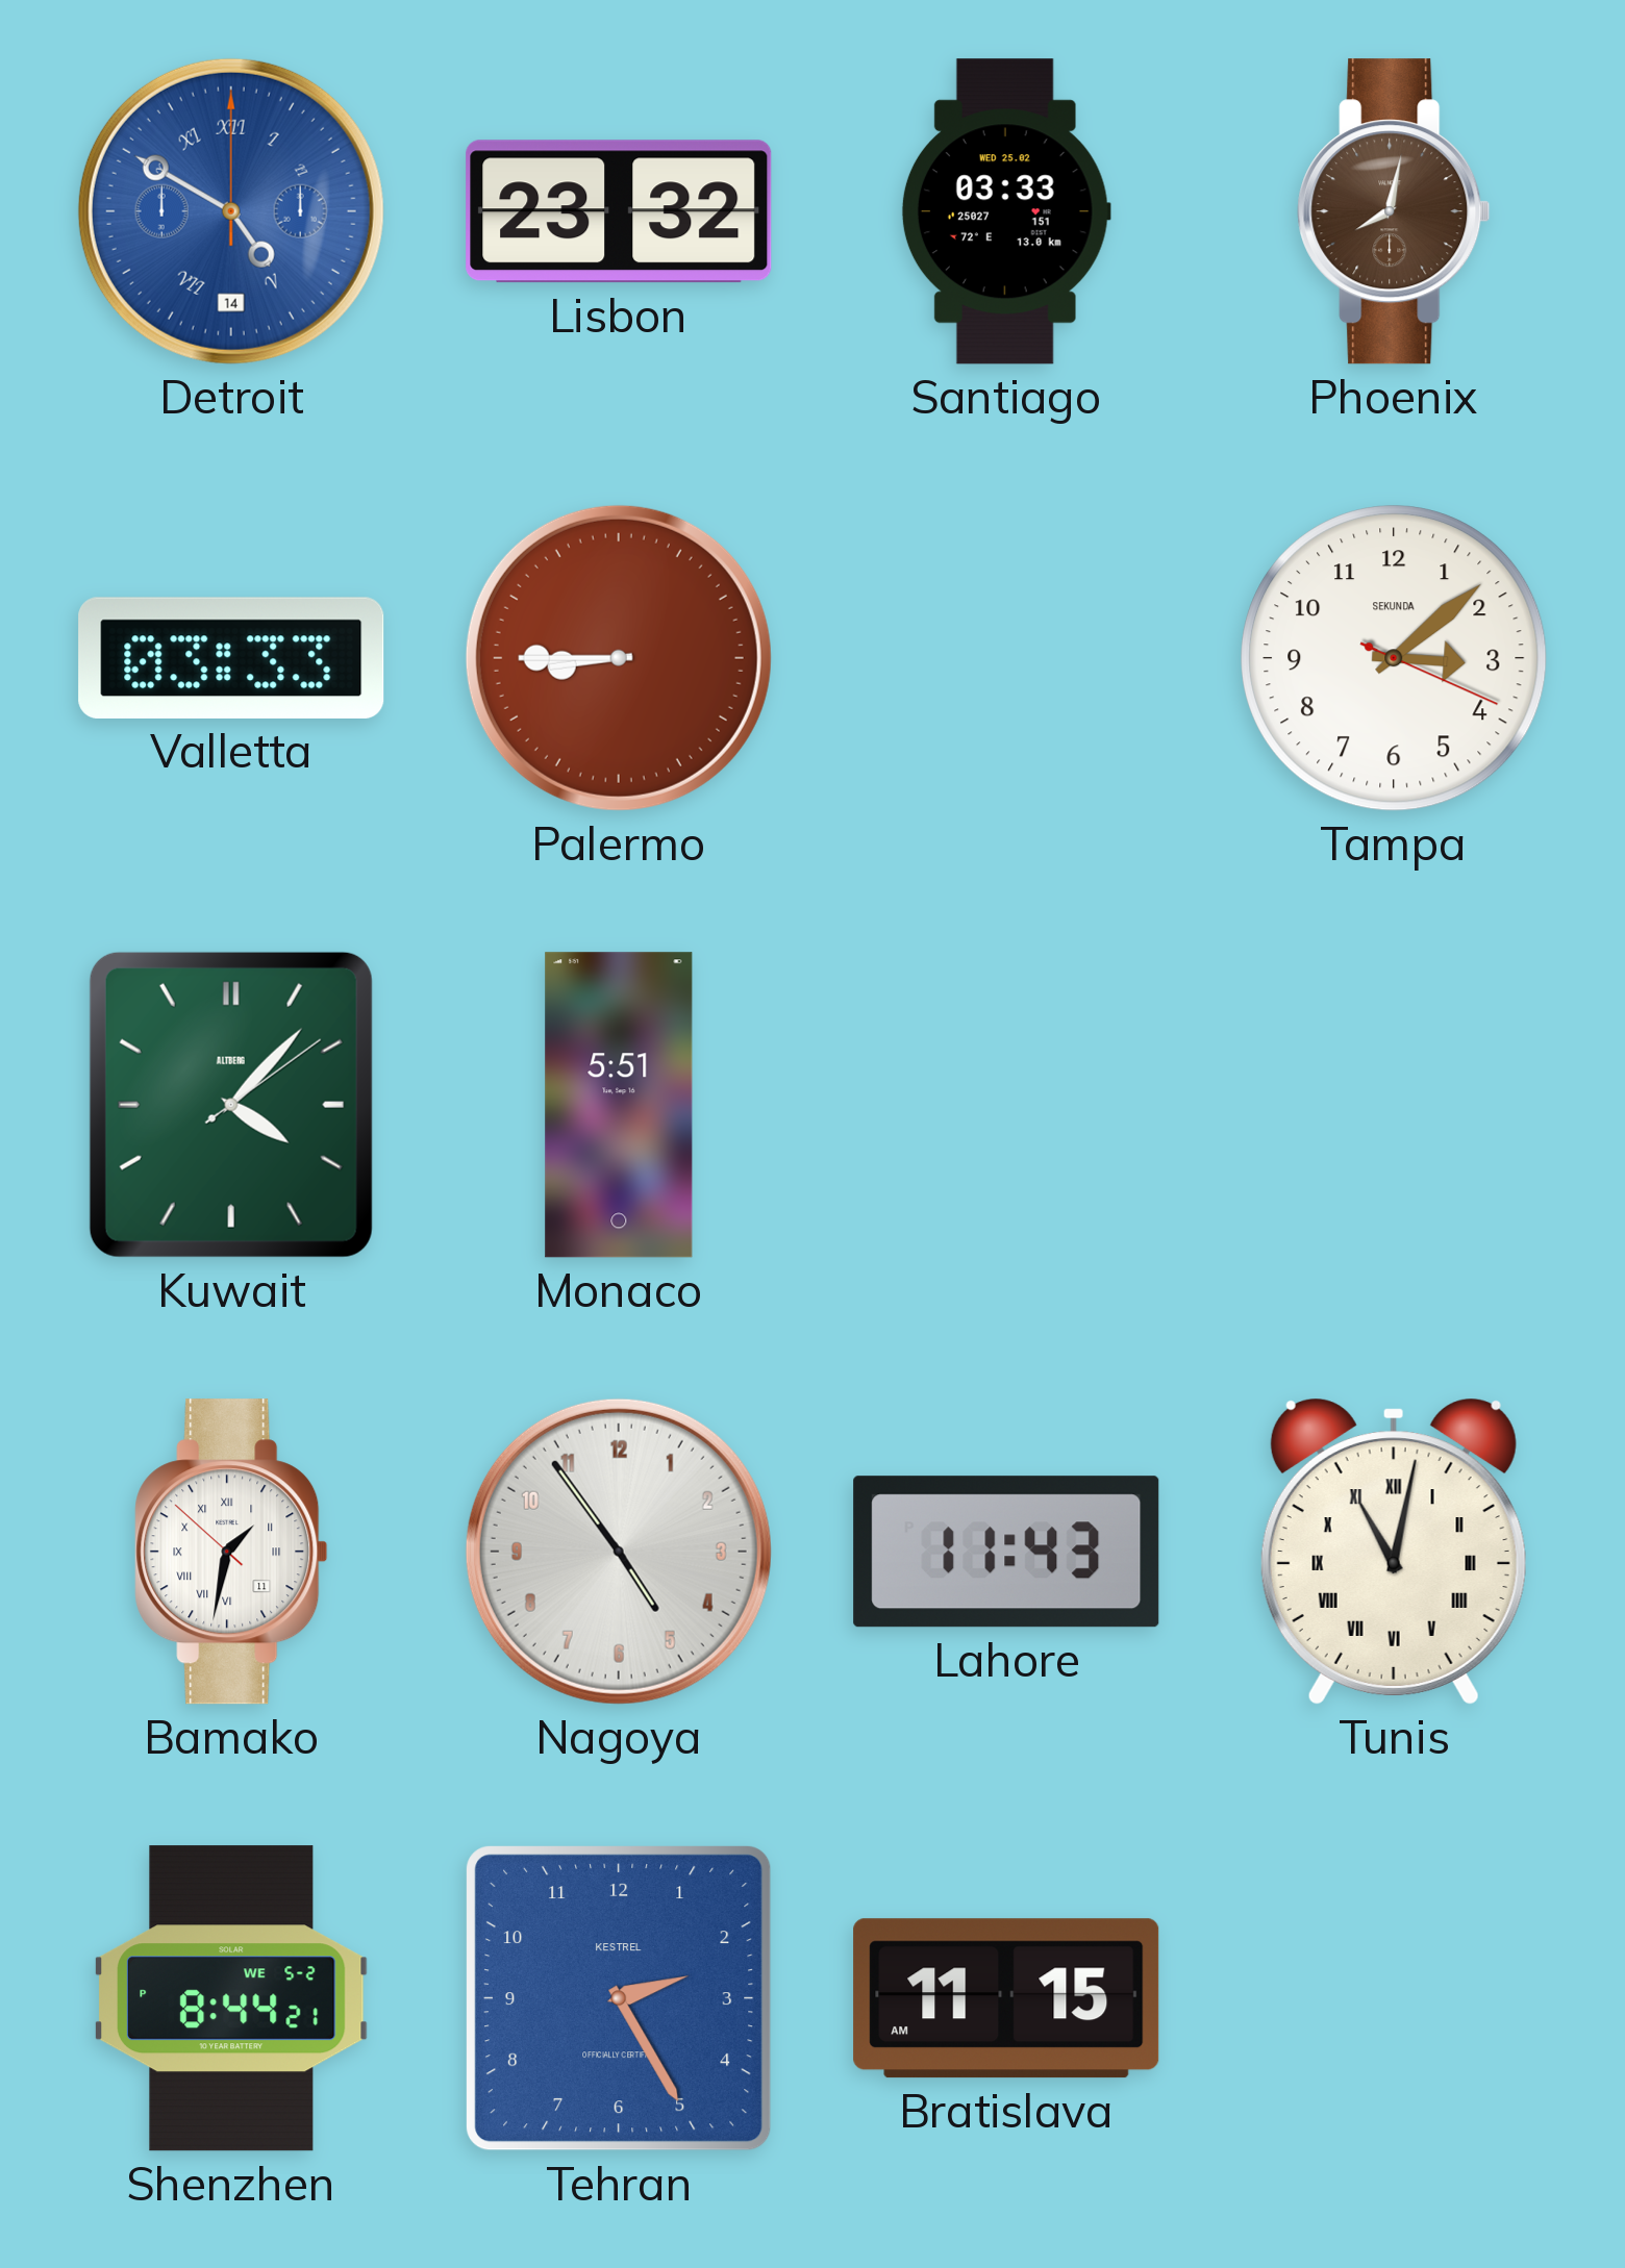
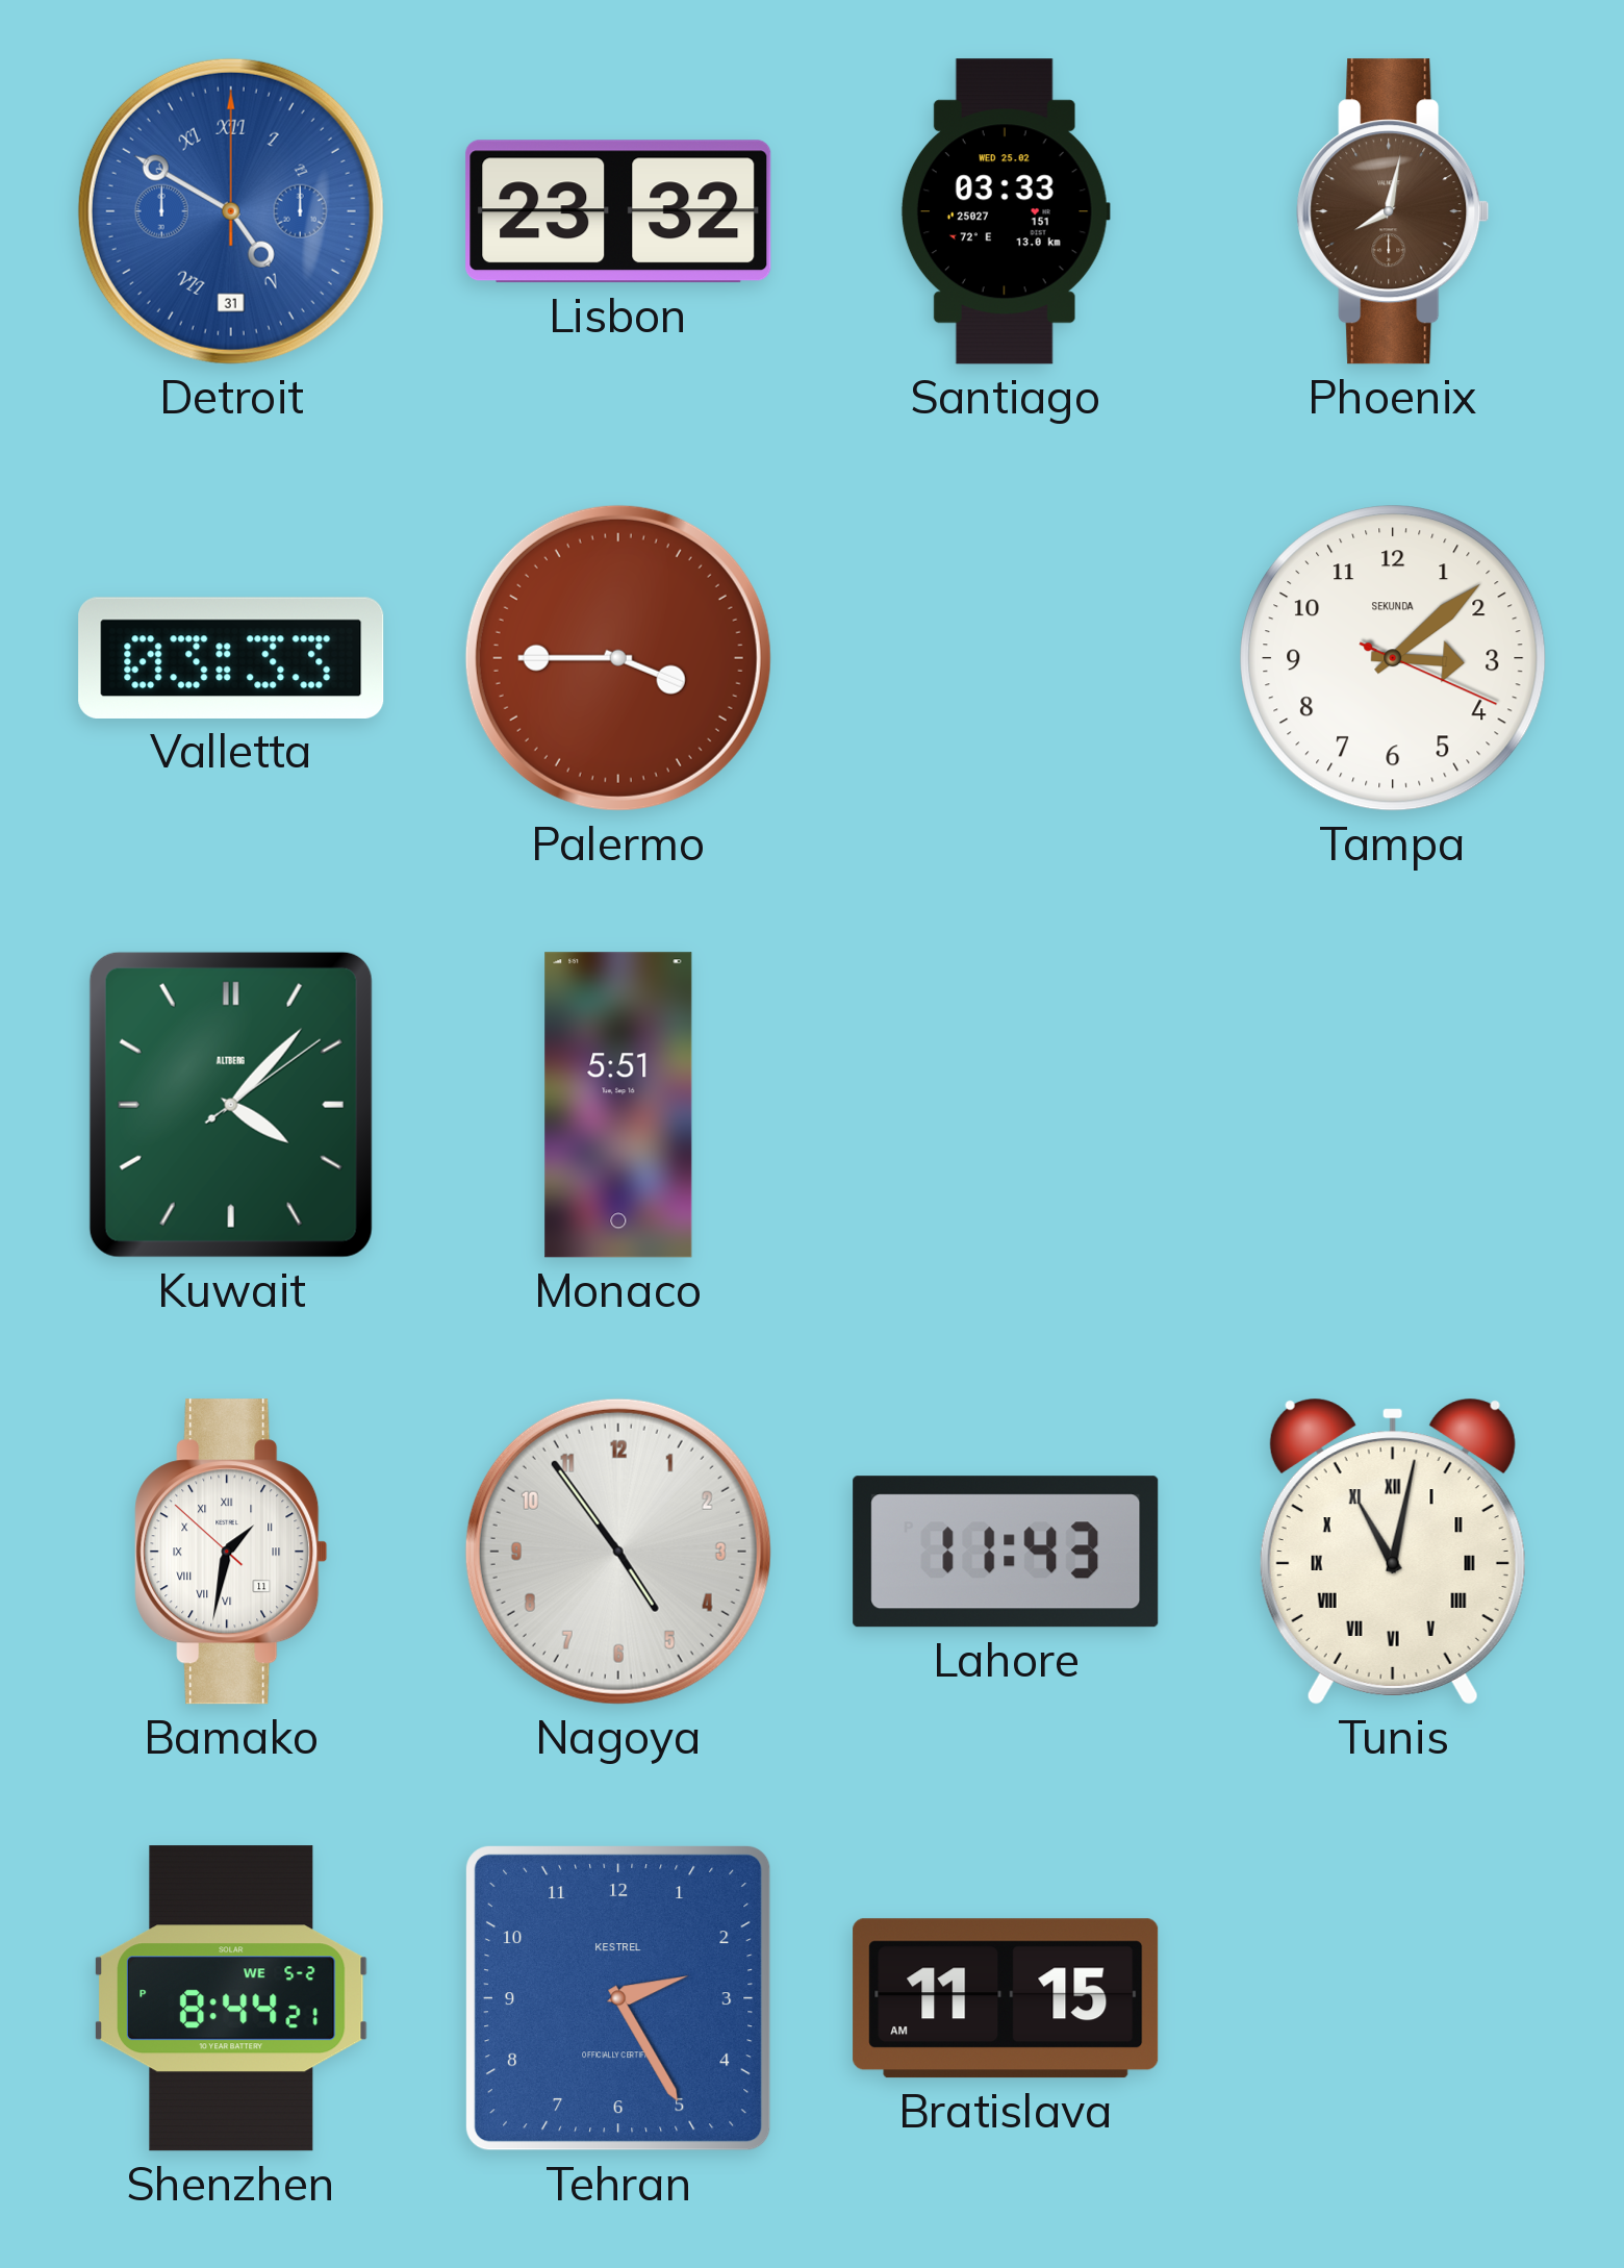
Detroit date: 14 -> 31 (231, 211)
Palermo: 8:45 -> 3:45 (618, 658)
